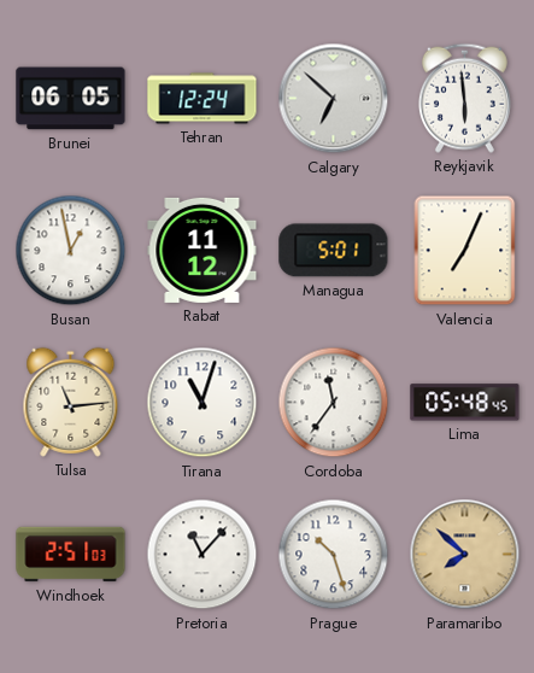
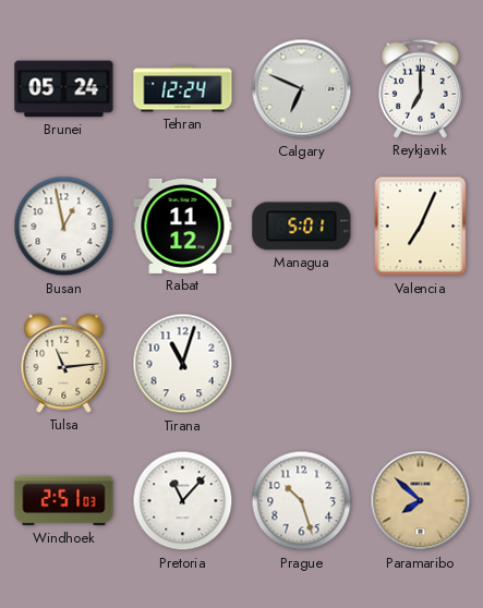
Brunei: 06:05 -> 05:24 (64, 89)
Calgary: 6:52 -> 6:49 (302, 89)
Reykjavik: 5:59 -> 7:00 (420, 88)
Cordoba: 11:36 -> none (334, 403)
Lima: 05:48 -> none (465, 403)
